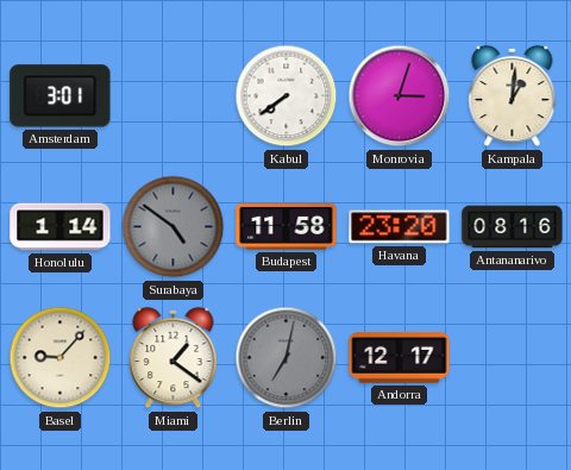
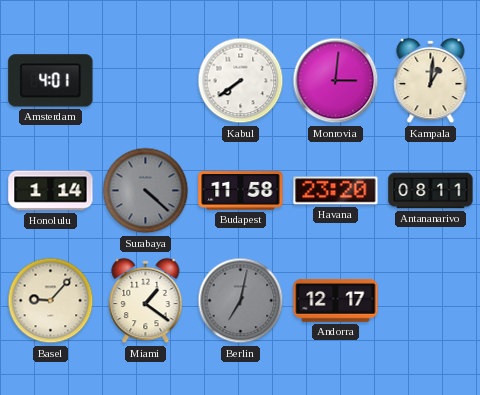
Amsterdam: 3:01 -> 4:01 (51, 81)
Monrovia: 3:03 -> 3:01 (336, 81)
Surabaya: 4:51 -> 4:22 (146, 191)
Antananarivo: 08:16 -> 08:11 (431, 191)
